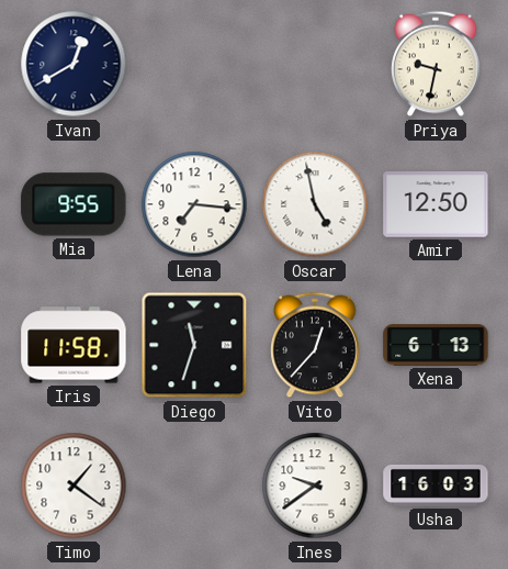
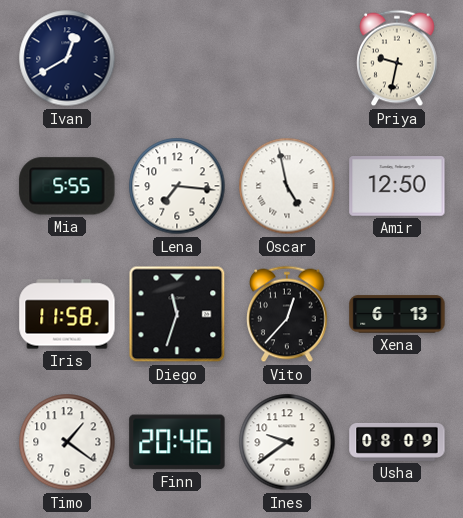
Mia: 9:55 -> 5:55 (67, 186)
Finn: none -> 20:46 (177, 442)
Usha: 16:03 -> 08:09 (397, 442)
